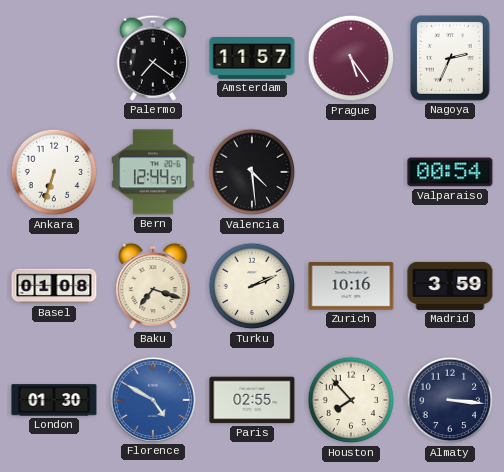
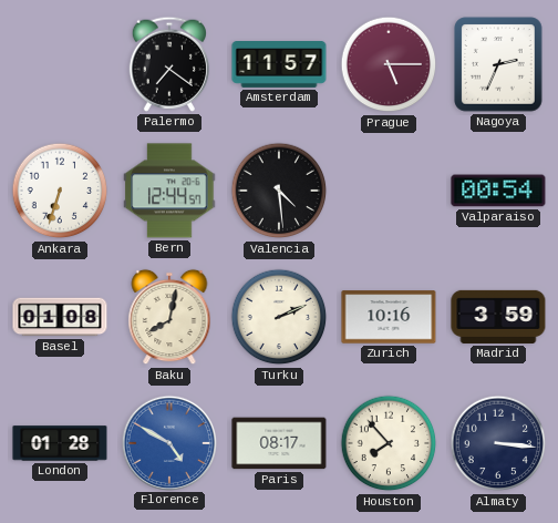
Prague: 5:24 -> 5:15 (389, 64)
Baku: 7:18 -> 8:02 (169, 317)
London: 01:30 -> 01:28 (60, 443)
Paris: 02:55 -> 08:17 (279, 443)
